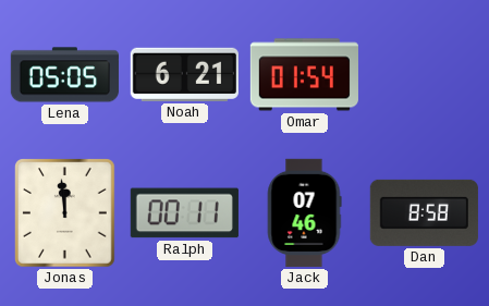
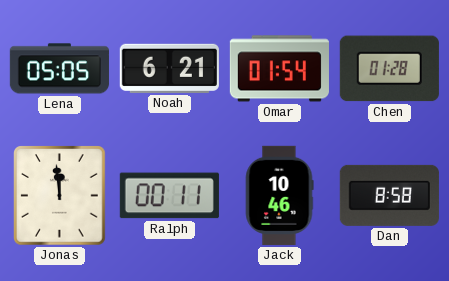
Chen: none -> 01:28 (389, 69)
Jack: 07:46 -> 10:46 (279, 195)
